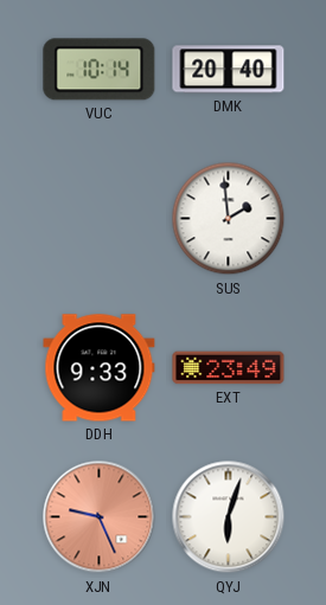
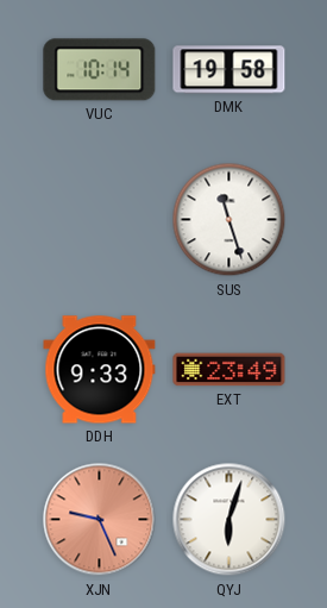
DMK: 20:40 -> 19:58 (229, 70)
SUS: 1:59 -> 11:27 (229, 220)
